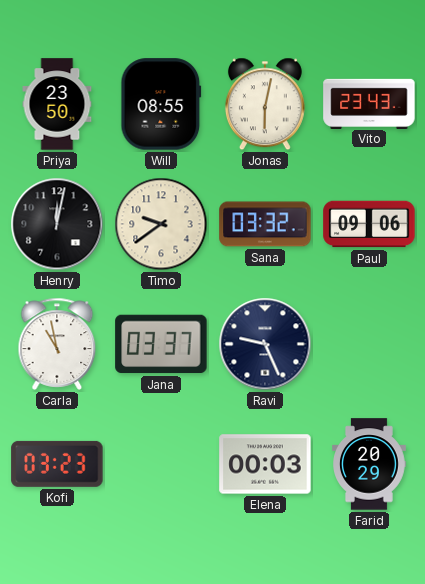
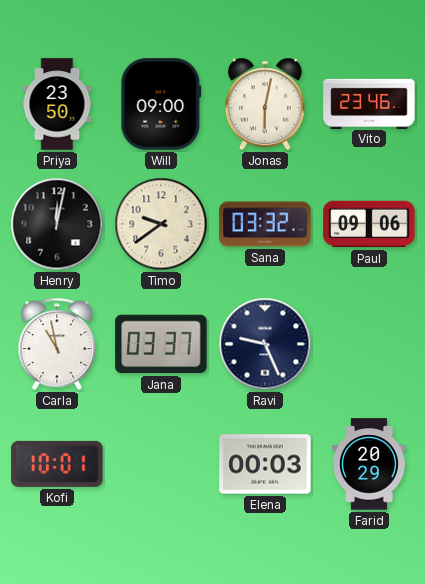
Will: 08:55 -> 09:00 (161, 104)
Vito: 23:43 -> 23:46 (369, 103)
Kofi: 03:23 -> 10:01 (57, 464)
